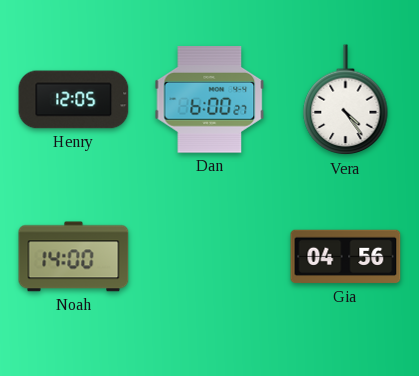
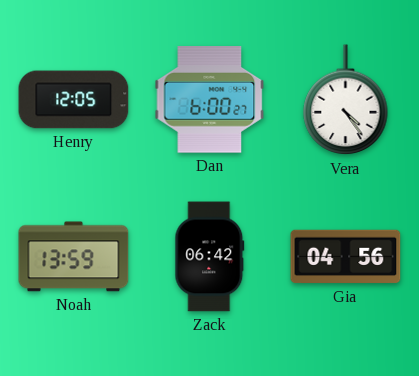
Noah: 14:00 -> 13:59 (74, 257)
Zack: none -> 06:42 (210, 257)
